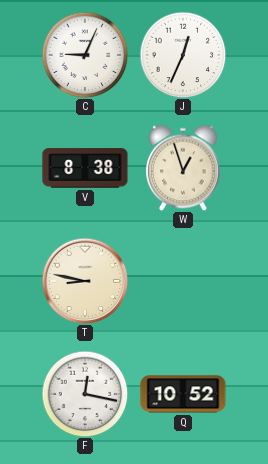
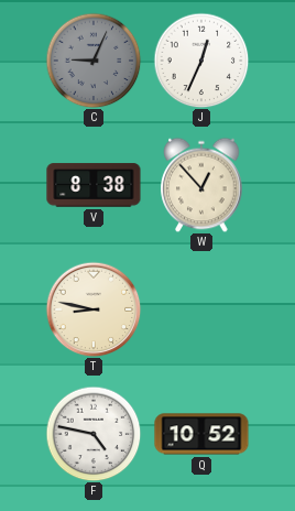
C dial: white -> grey (94, 61)
W: 12:57 -> 12:53 (201, 185)
F: 12:17 -> 4:47 (94, 434)
